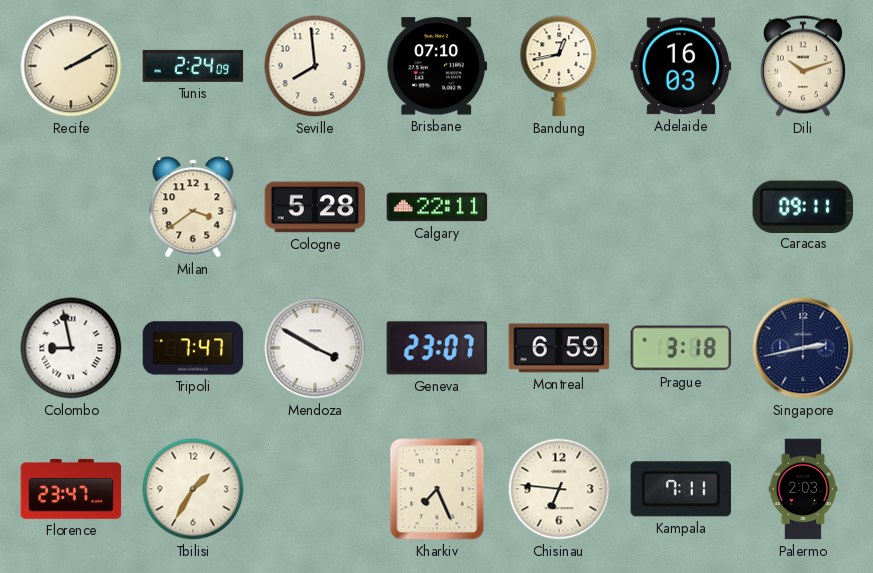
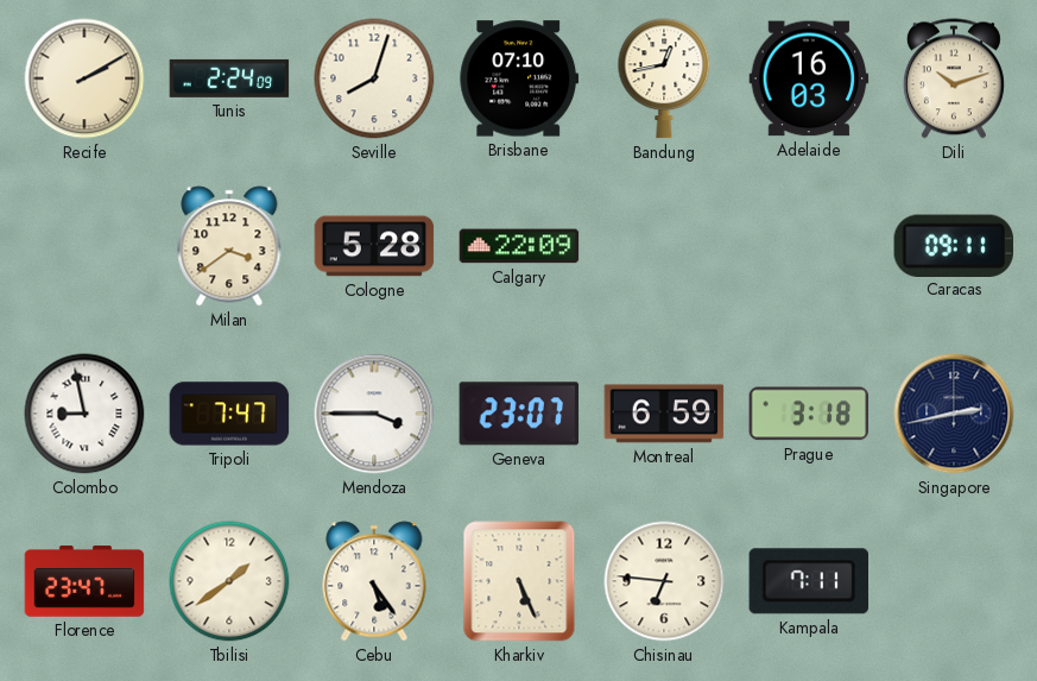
Seville: 7:59 -> 8:03 (374, 78)
Calgary: 22:11 -> 22:09 (519, 246)
Mendoza: 3:50 -> 3:45 (374, 414)
Tbilisi: 1:35 -> 1:39 (229, 581)
Cebu: none -> 5:24 (374, 581)
Kharkiv: 7:26 -> 5:26 (519, 581)
Palermo: 2:03 -> none (803, 489)
